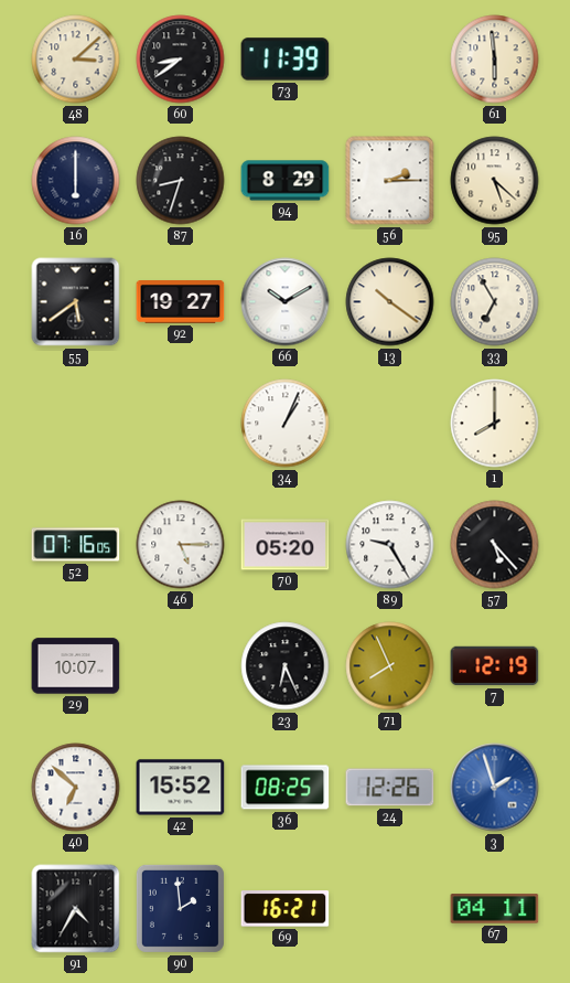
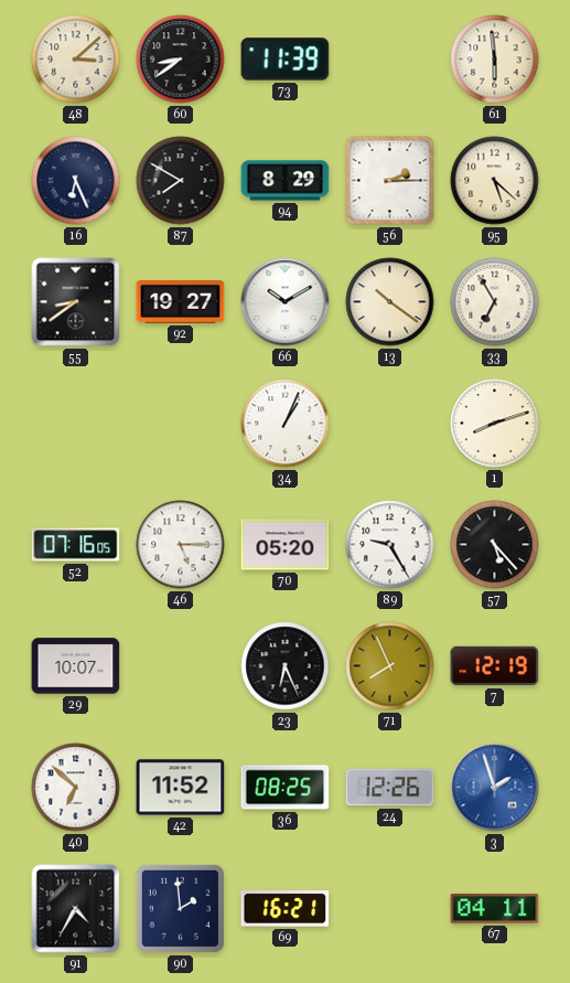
16: 6:00 -> 6:26 (76, 181)
87: 8:33 -> 7:50 (181, 181)
55: 5:39 -> 8:39 (76, 302)
1: 8:00 -> 8:12 (495, 424)
42: 15:52 -> 11:52 (181, 788)
